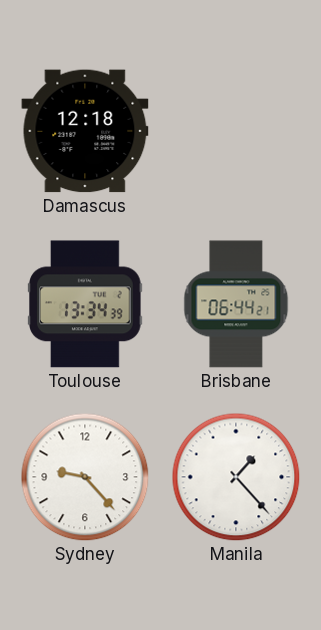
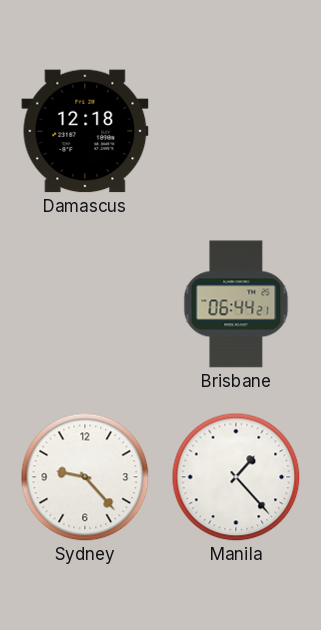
Toulouse: 13:34 -> none (85, 304)
